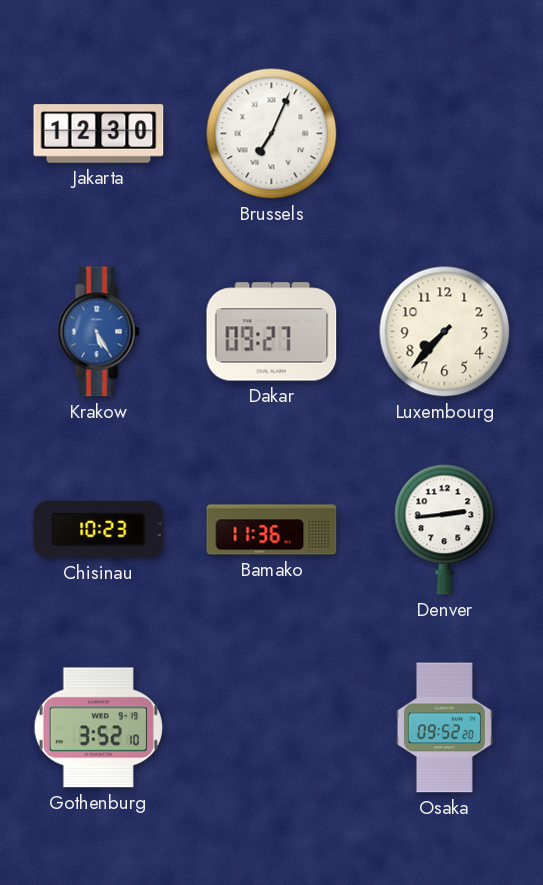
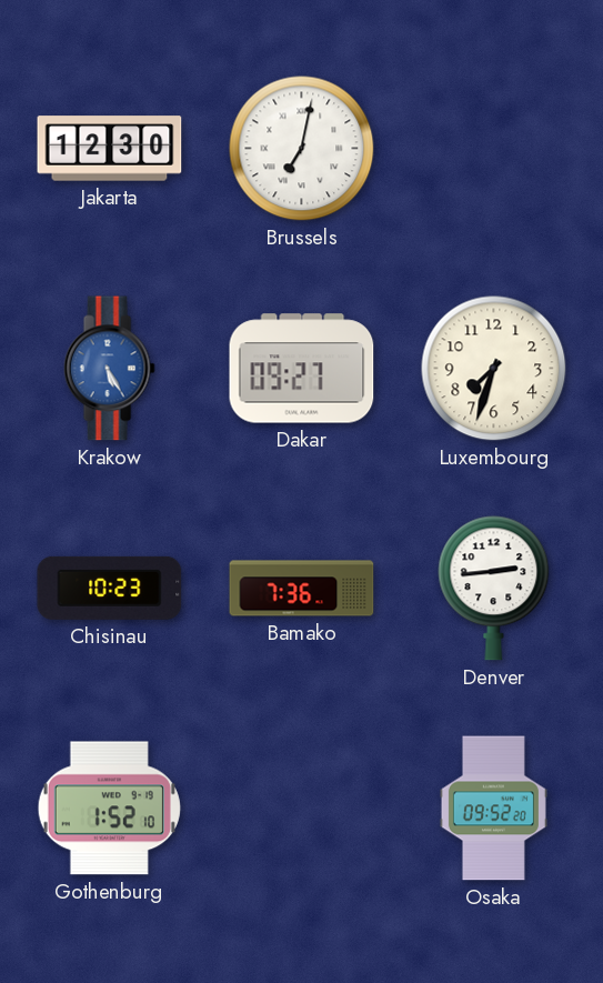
Brussels: 7:04 -> 7:02 (302, 149)
Luxembourg: 7:37 -> 7:33 (494, 369)
Bamako: 11:36 -> 7:36 (302, 589)
Gothenburg: 3:52 -> 1:52 (109, 809)
